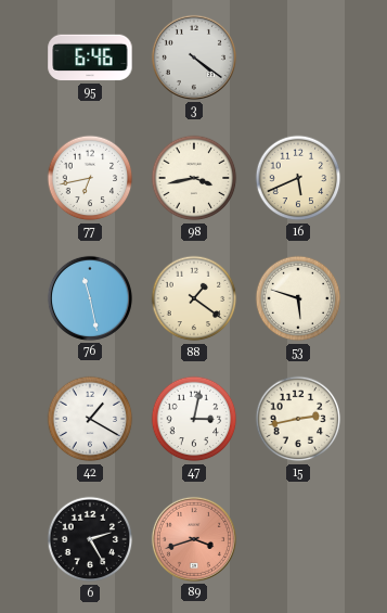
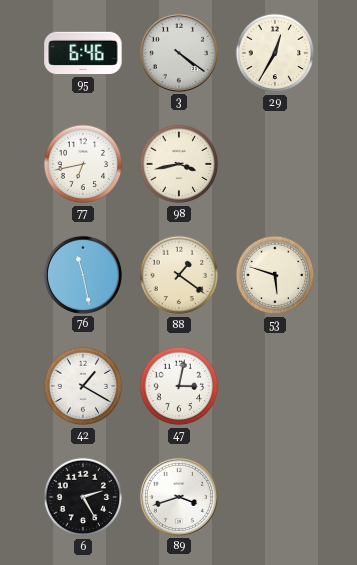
29: none -> 12:35 (275, 53)
16: 5:41 -> none (298, 178)
15: 2:43 -> none (298, 419)
89 dial: salmon -> white (179, 497)
